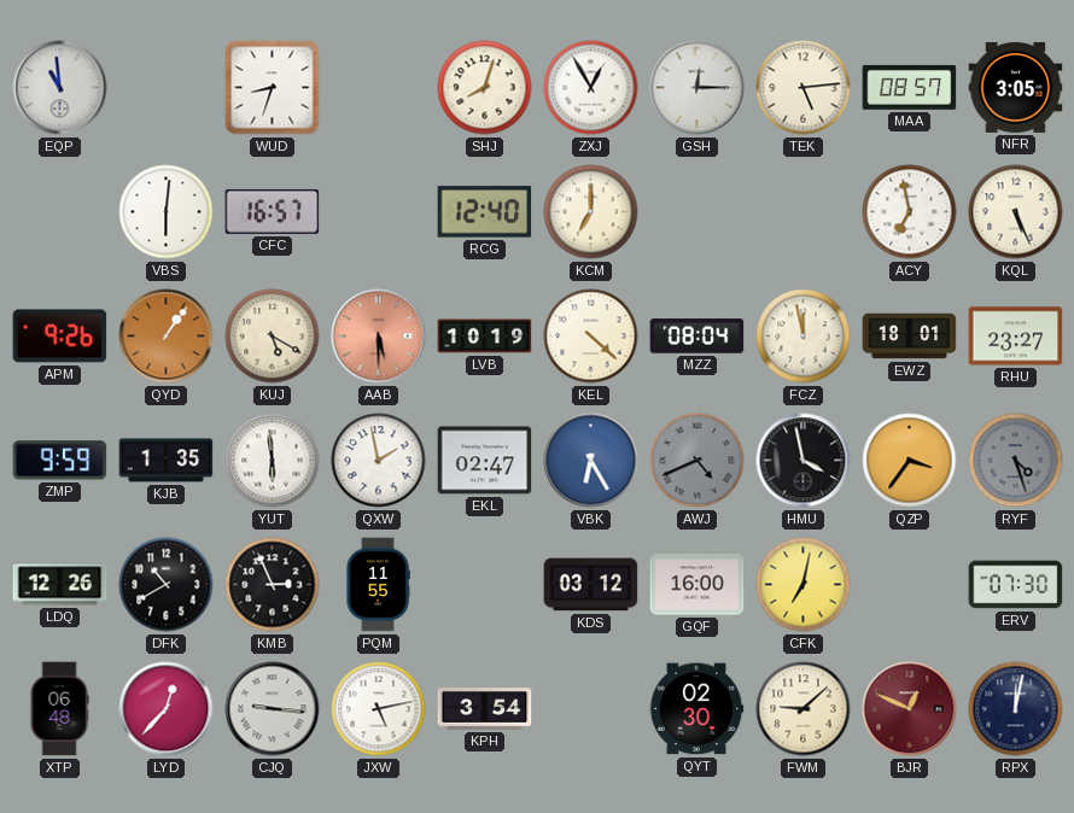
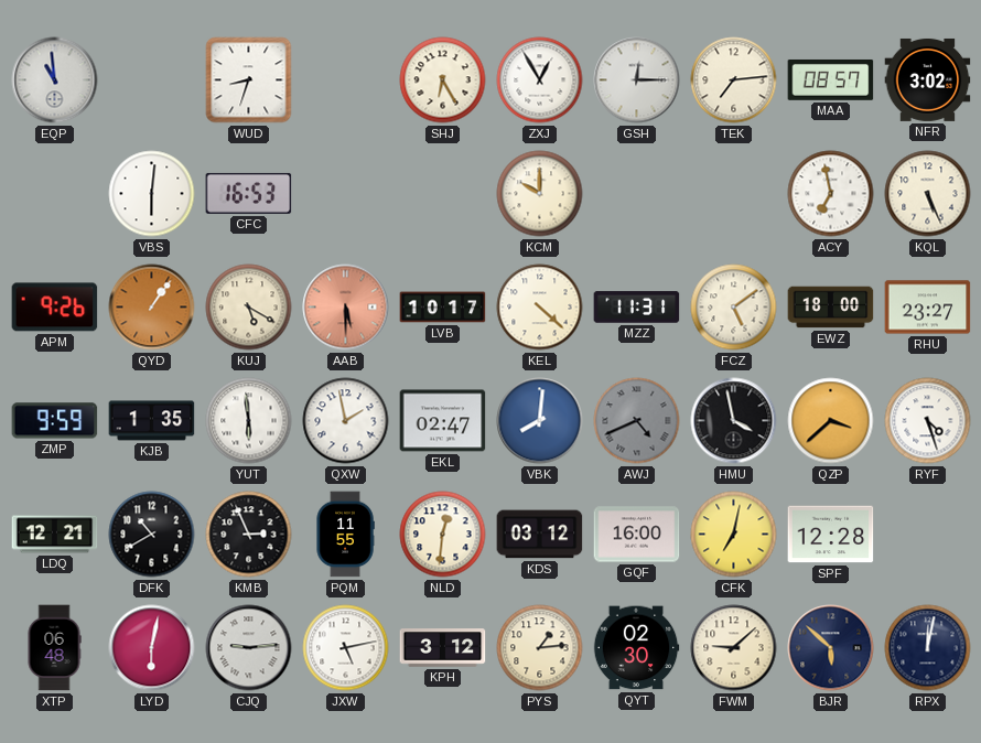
SHJ: 8:03 -> 6:25 (443, 80)
TEK: 5:14 -> 7:14 (734, 80)
NFR: 3:05 -> 3:02 (928, 79)
CFC: 16:57 -> 16:53 (249, 193)
RCG: 12:40 -> none (485, 212)
KCM: 7:00 -> 10:00 (540, 194)
LVB: 10:19 -> 10:17 (443, 308)
MZZ: 08:04 -> 11:31 (637, 308)
FCZ: 11:58 -> 5:09 (734, 308)
EWZ: 18:01 -> 18:00 (831, 308)
VBK: 6:25 -> 8:01 (540, 421)
QZP: 3:36 -> 3:38 (831, 421)
RYF dial: grey -> white (928, 421)
LDQ: 12:26 -> 12:21 (55, 535)
NLD: none -> 12:31 (443, 535)
SPF: none -> 12:28 (831, 535)
ERV: 07:30 -> none (1016, 585)
LYD: 12:37 -> 6:02 (152, 648)
CJQ: 9:16 -> 9:14 (249, 648)
KPH: 3:54 -> 3:12 (443, 648)
PYS: none -> 1:14 (540, 648)
BJR: 12:49 -> 5:52 (831, 648)
BJR dial: burgundy -> navy (831, 648)
